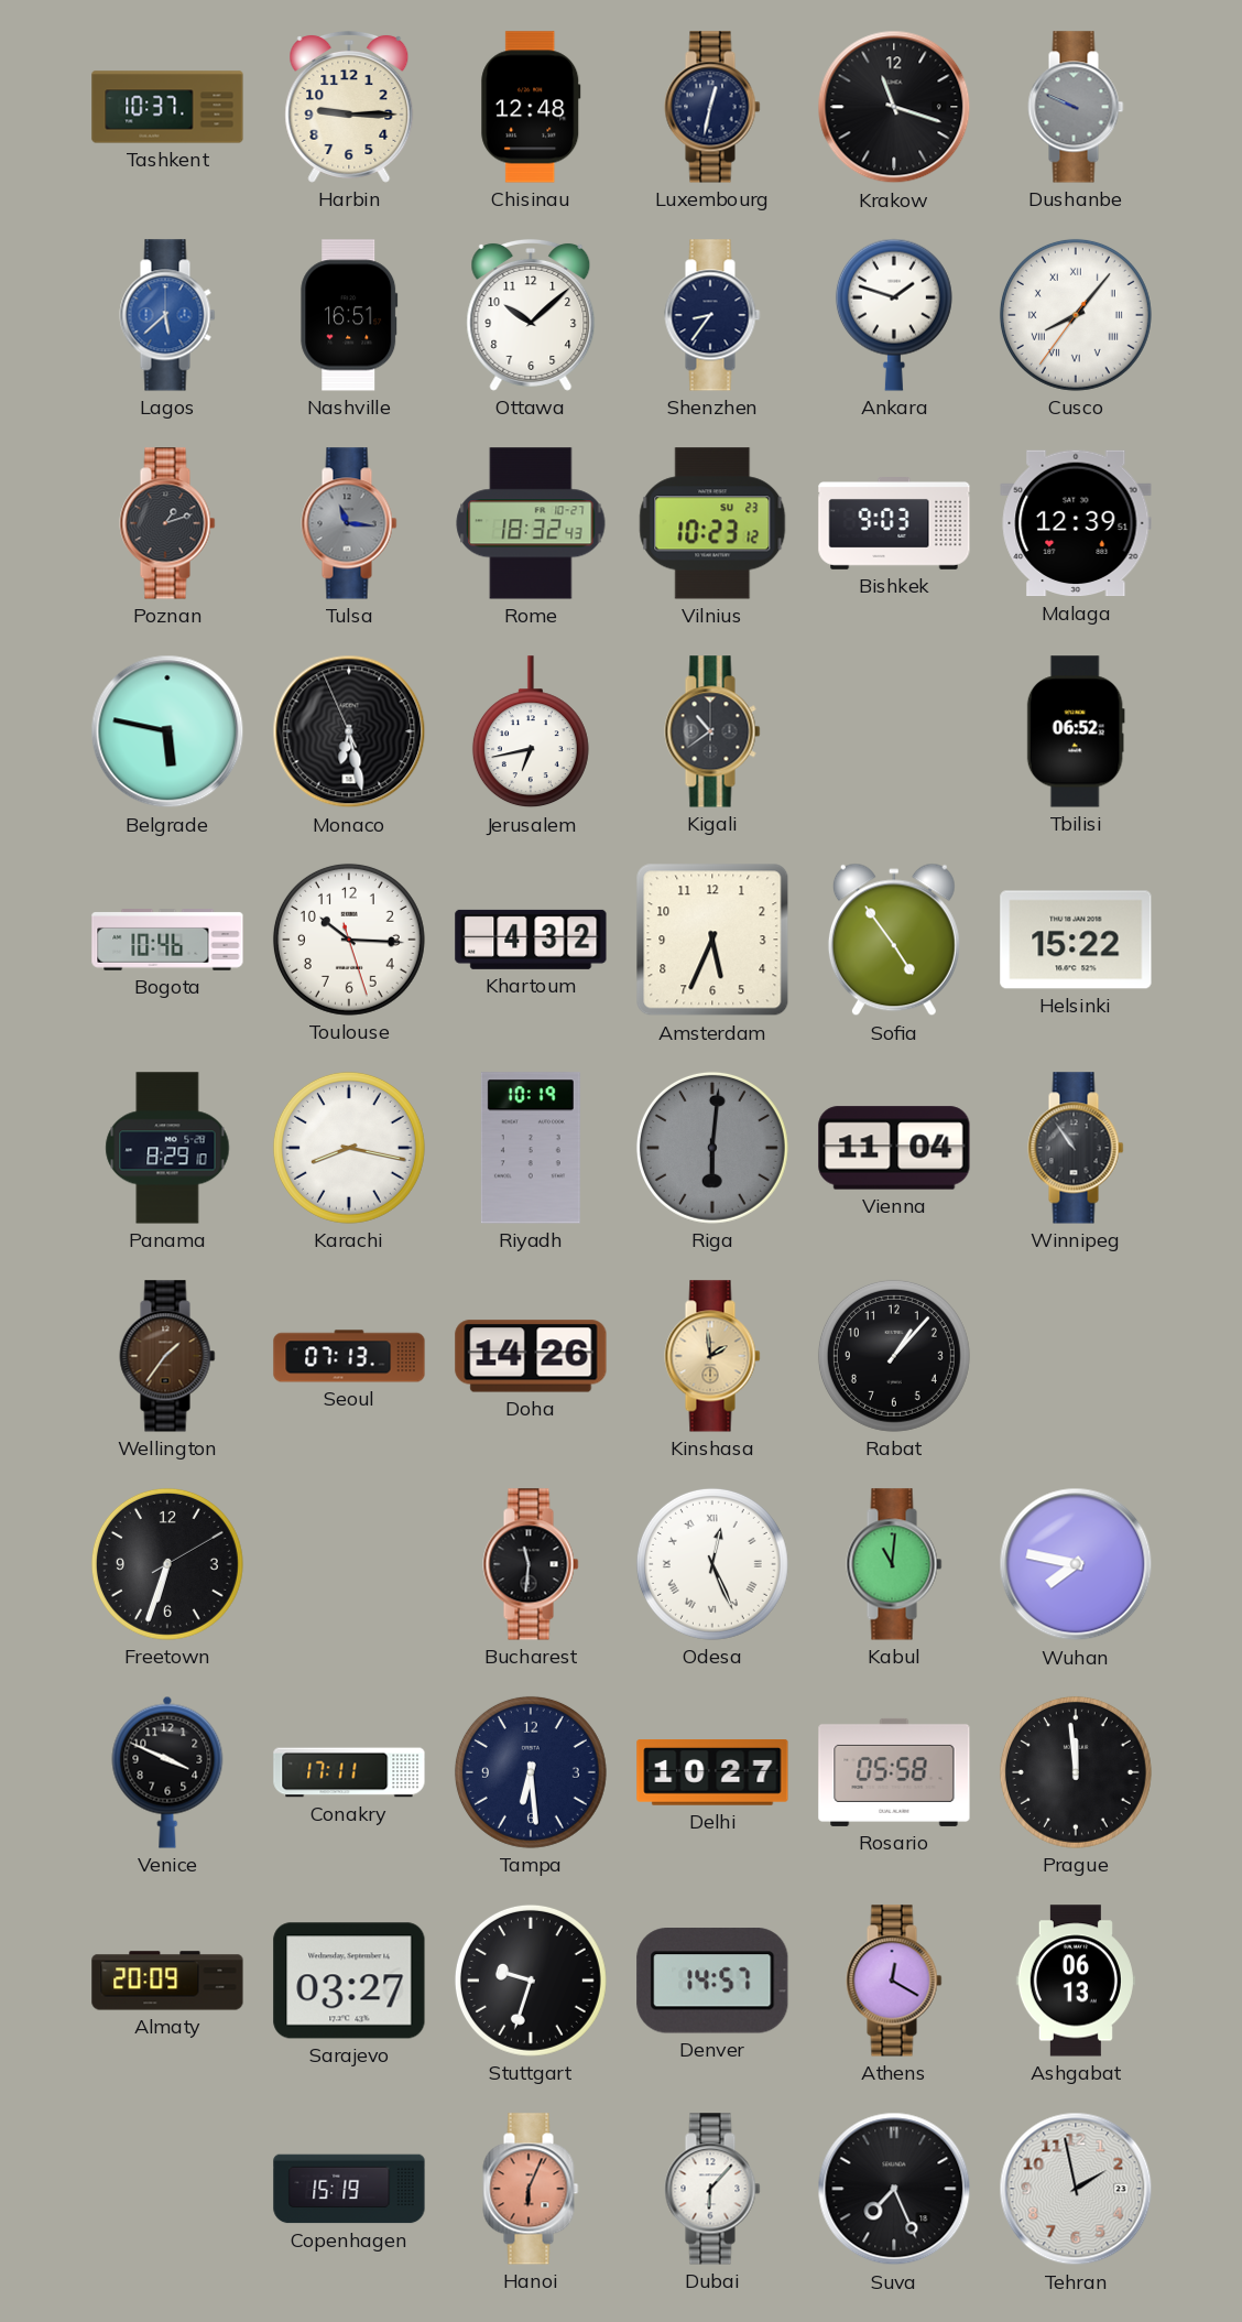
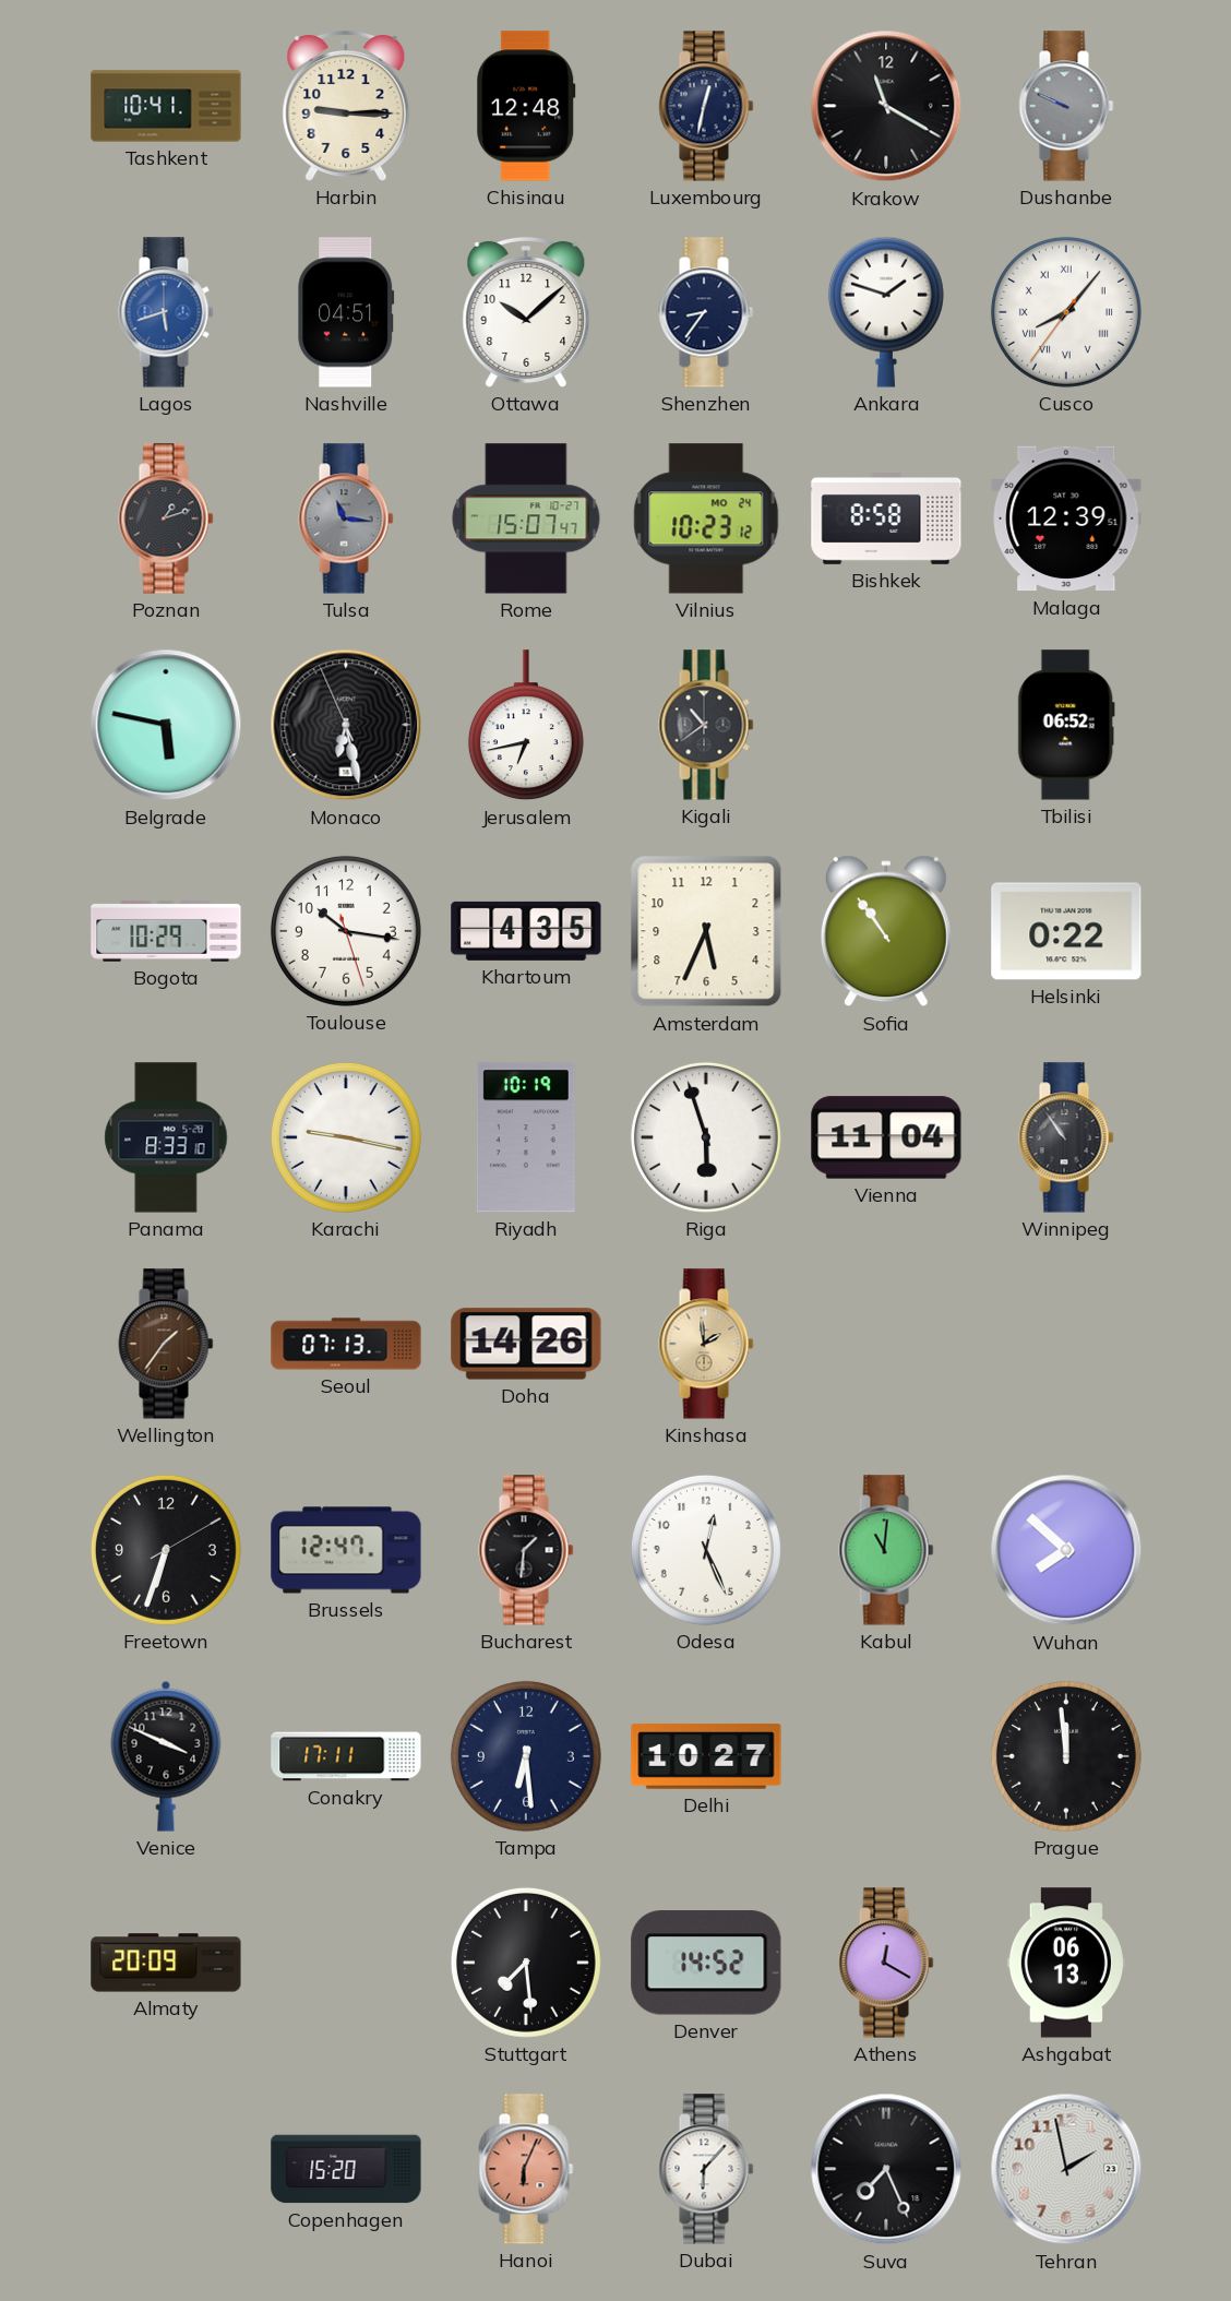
Tashkent: 10:37 -> 10:41 (166, 106)
Krakow: 11:18 -> 11:20 (886, 106)
Lagos: 5:38 -> 5:42 (166, 312)
Nashville: 16:51 -> 04:51 (346, 312)
Rome: 18:32 -> 15:07 (526, 518)
Vilnius date: SU 23 -> MO 24 (706, 518)
Bishkek: 9:03 -> 8:58 (886, 520)
Bogota: 10:46 -> 10:29 (166, 931)
Toulouse: 10:15 -> 10:16 (346, 931)
Khartoum: 4:32 -> 4:35 (526, 931)
Sofia: 4:54 -> 10:54 (886, 931)
Helsinki: 15:22 -> 0:22 (1066, 931)
Panama: 8:29 -> 8:33 (166, 1137)
Karachi: 8:17 -> 9:17 (346, 1137)
Riga: 6:01 -> 5:57 (706, 1137)
Riga dial: grey -> white (706, 1137)
Rabat: 1:07 -> none (894, 1356)
Brussels: none -> 12:47 (346, 1550)
Bucharest: 11:31 -> 1:31 (526, 1550)
Odesa numerals: Roman -> Arabic (706, 1550)
Wuhan: 7:47 -> 7:52 (1066, 1550)
Rosario: 05:58 -> none (894, 1772)
Sarajevo: 03:27 -> none (349, 1981)
Stuttgart: 9:33 -> 7:29 (526, 1963)
Denver: 14:57 -> 14:52 (706, 1963)
Copenhagen: 15:19 -> 15:20 (346, 2169)
